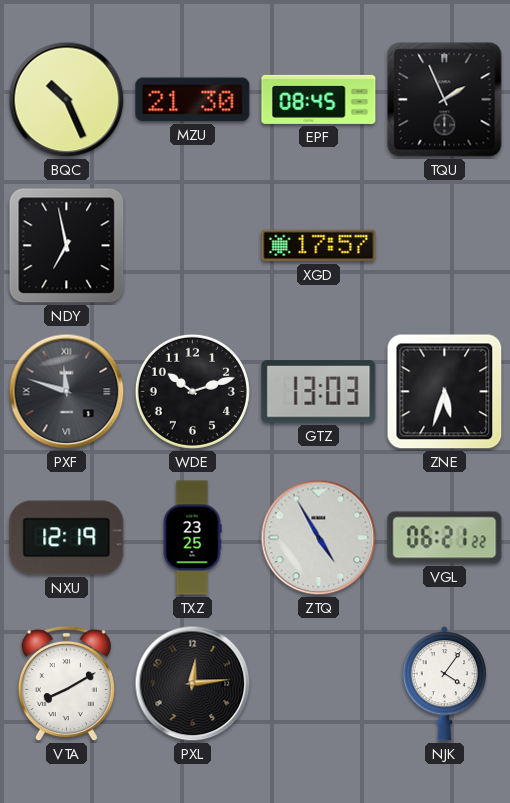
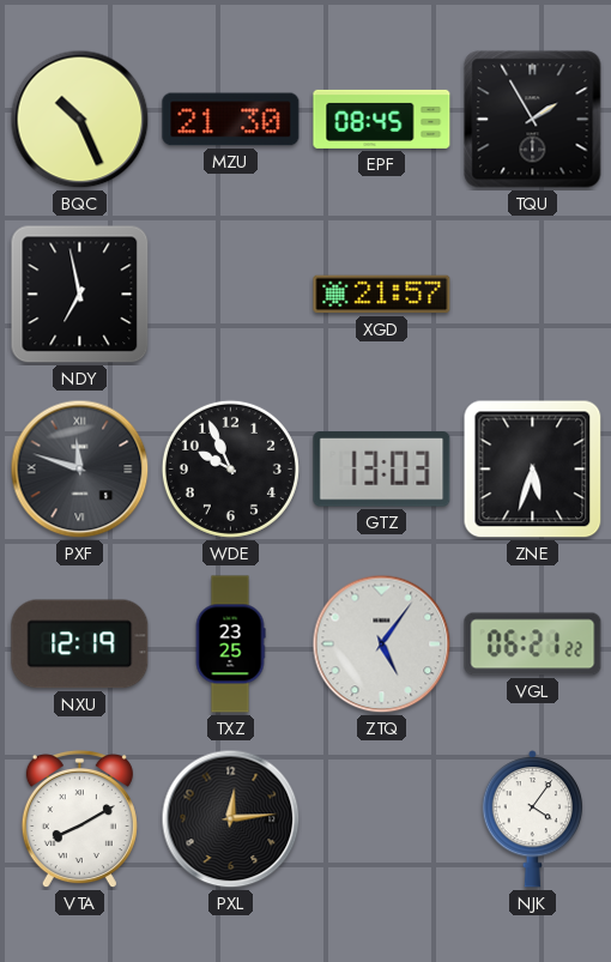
TQU: 1:56 -> 1:55 (533, 120)
XGD: 17:57 -> 21:57 (382, 295)
WDE: 10:12 -> 9:56 (230, 468)
ZTQ: 4:55 -> 5:06 (382, 645)
